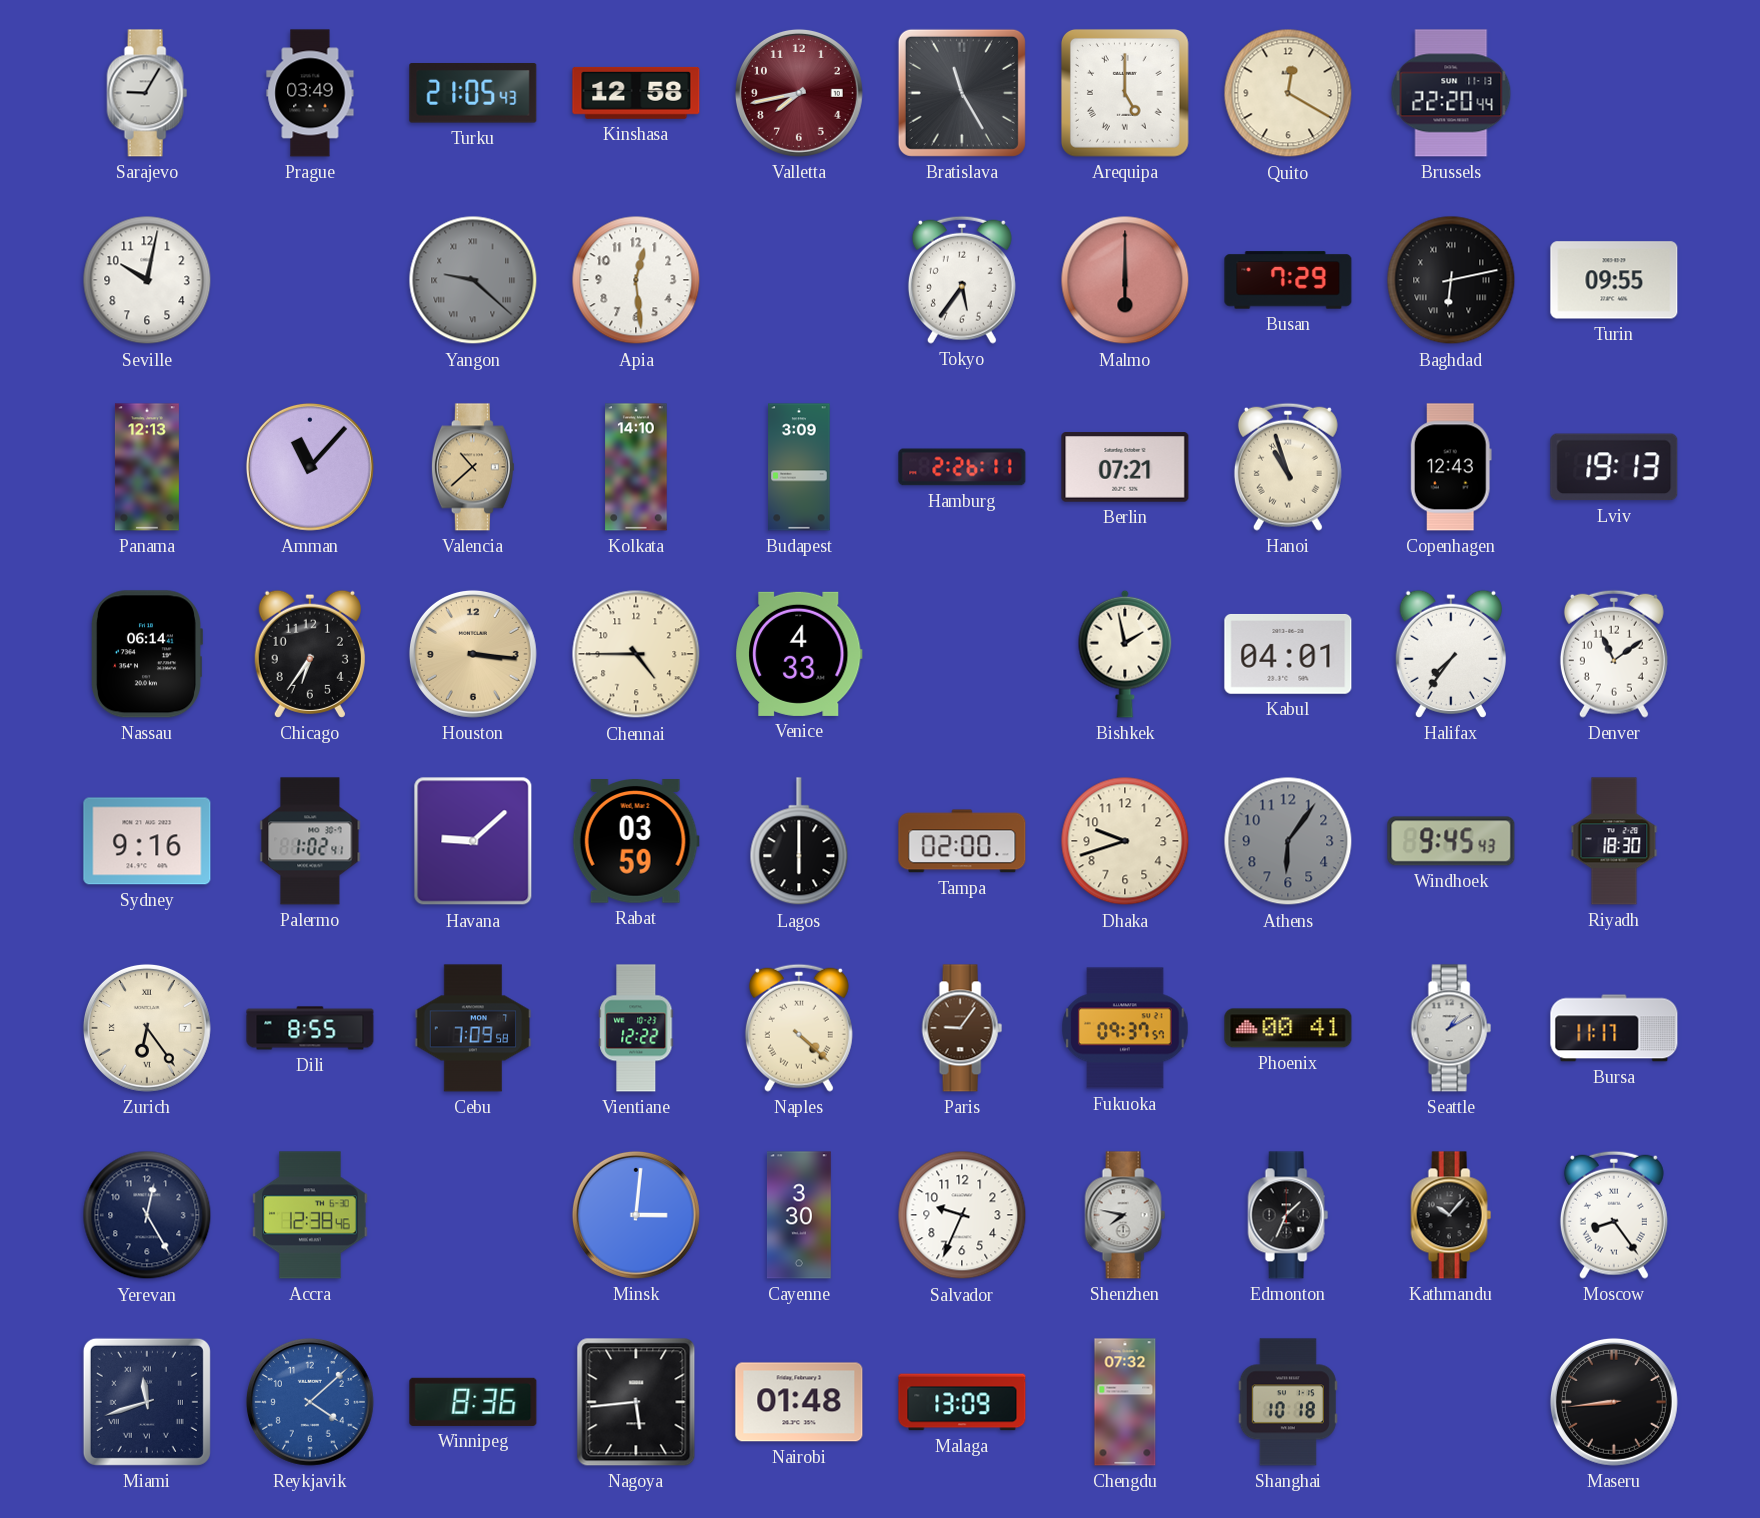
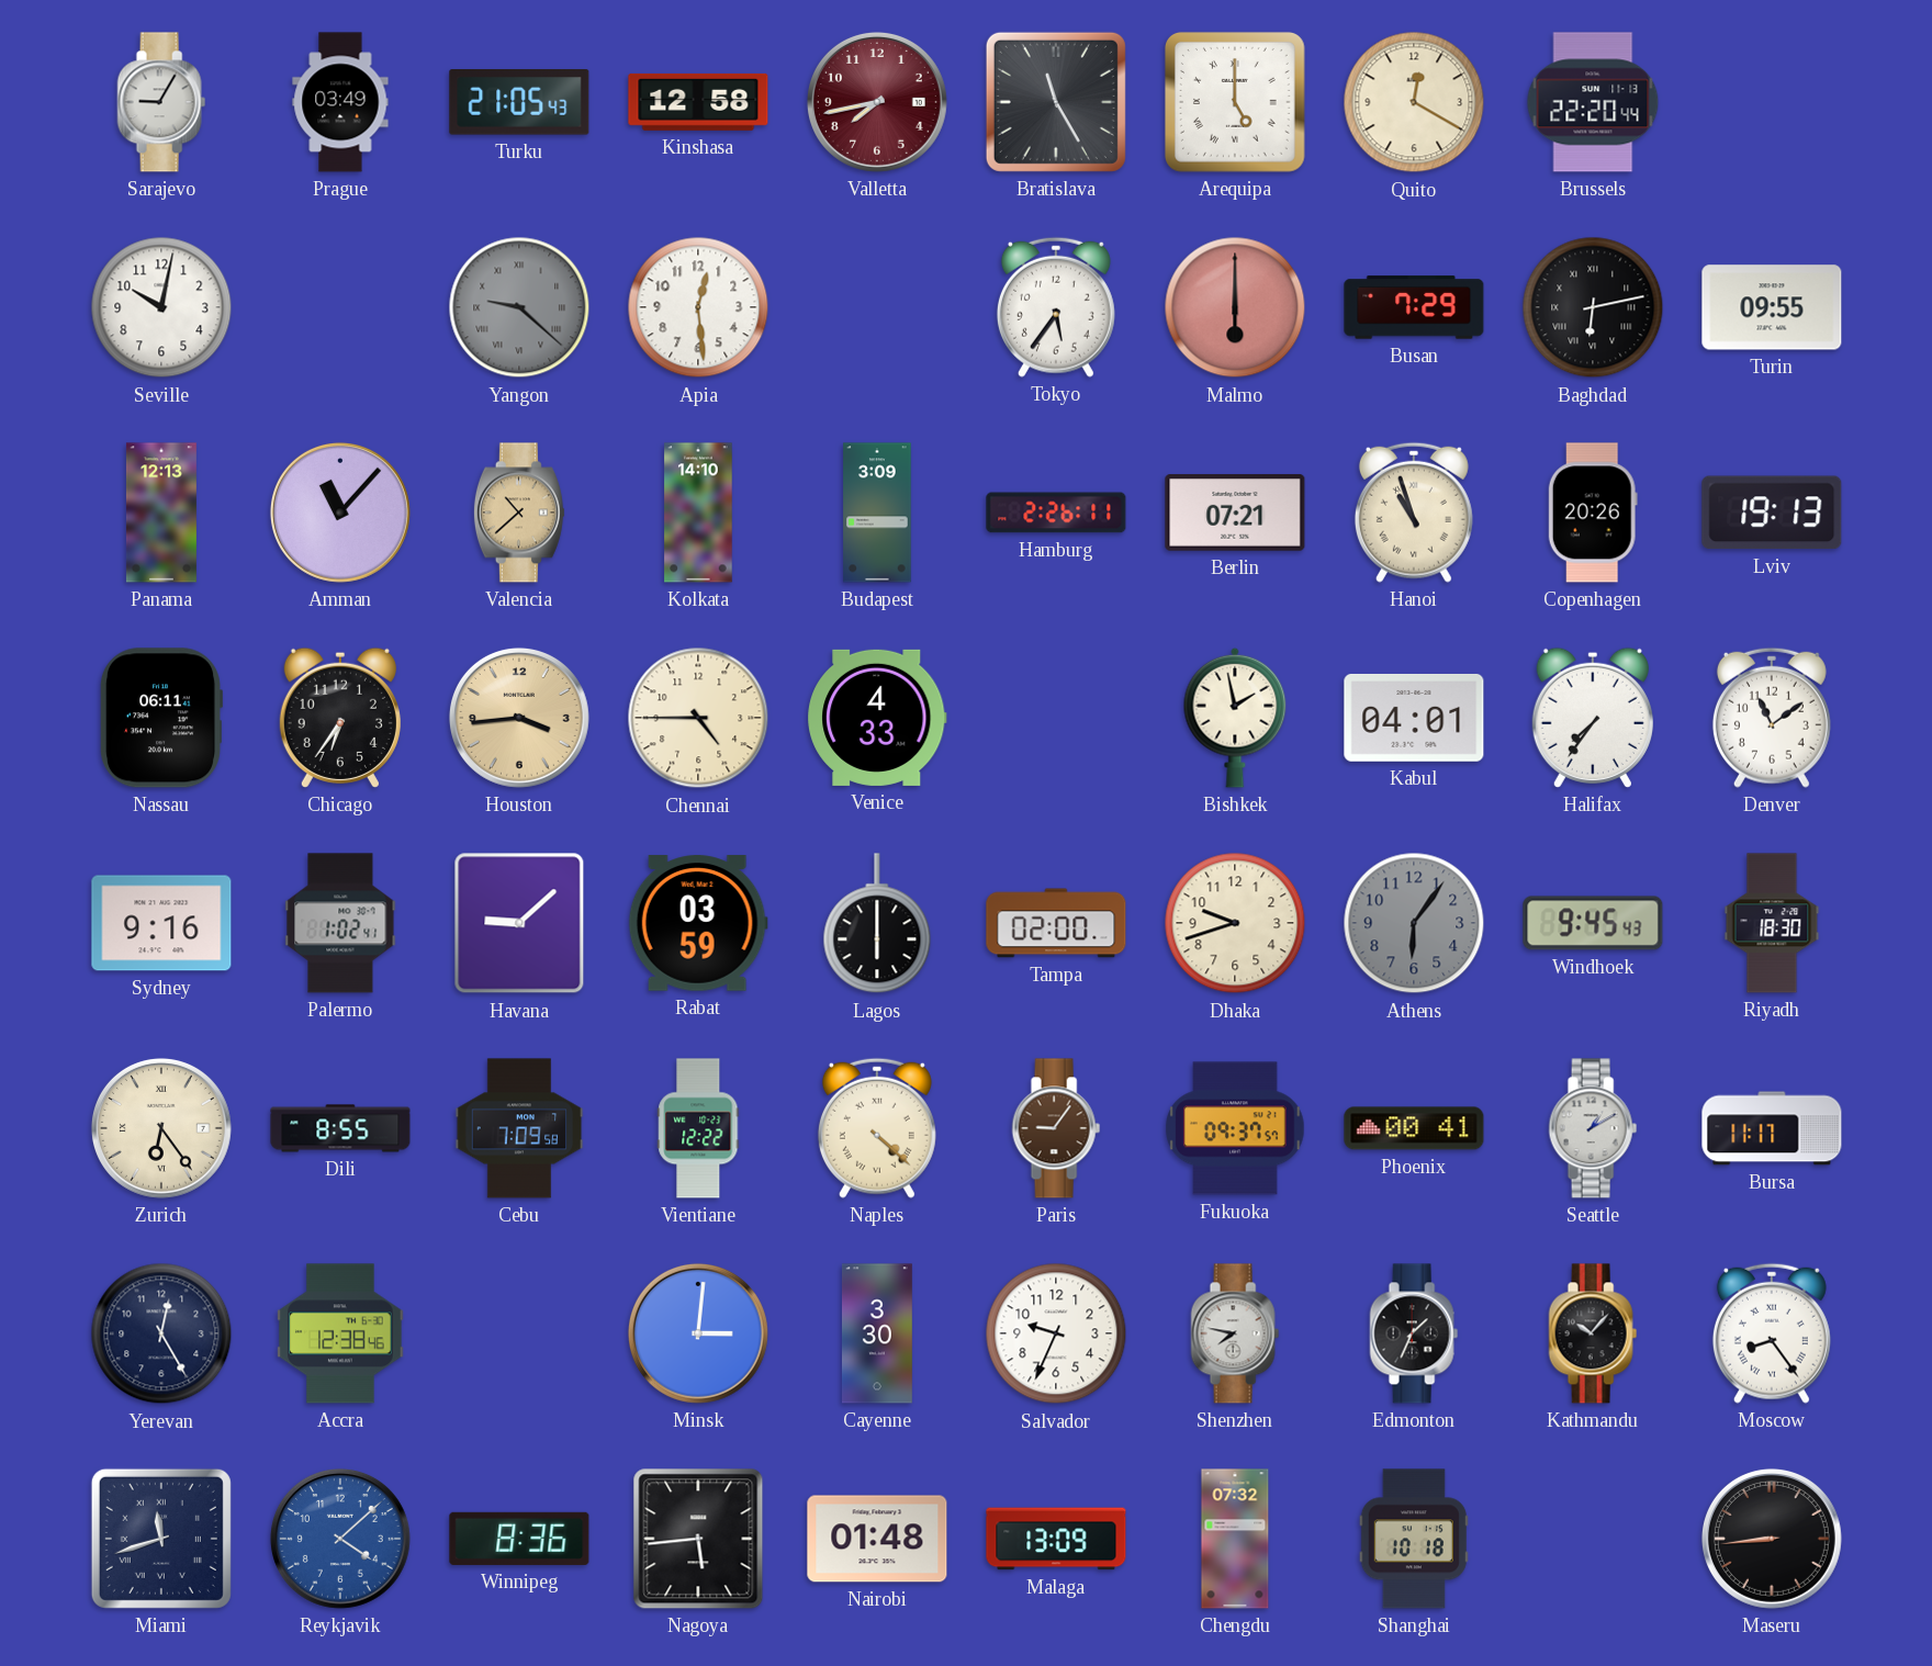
Copenhagen: 12:43 -> 20:26 (1593, 513)
Nassau: 06:14 -> 06:11 (160, 718)
Houston: 3:16 -> 3:44 (519, 718)
